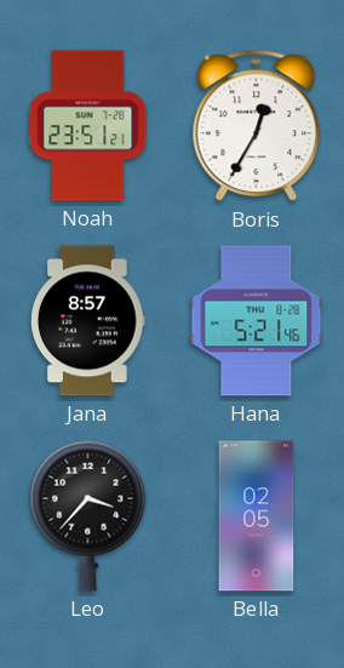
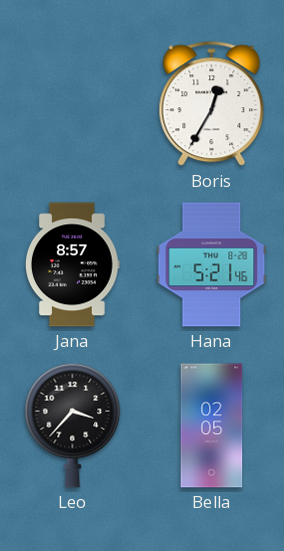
Noah: 23:51 -> none (88, 126)
